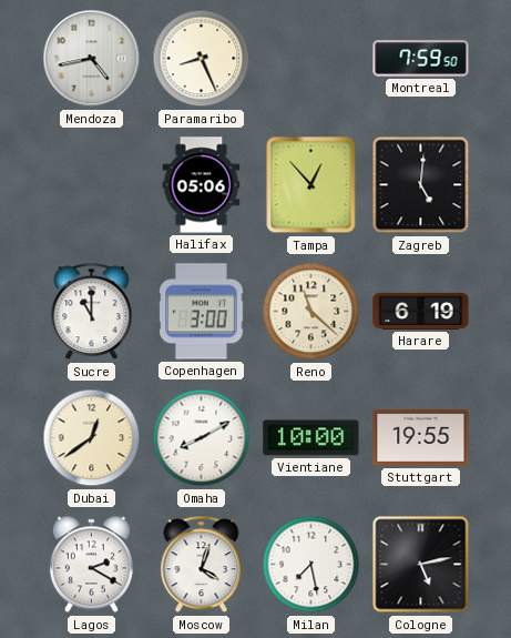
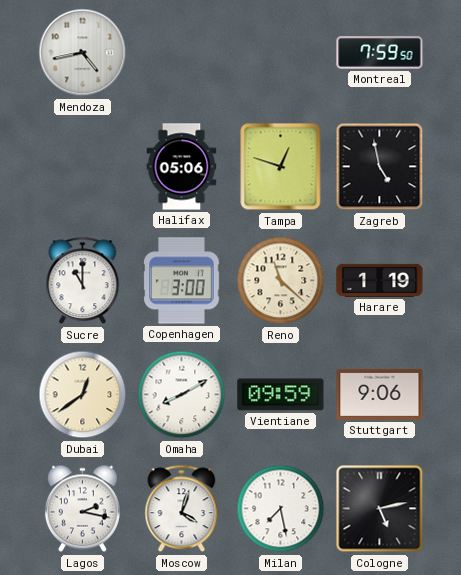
Paramaribo: 8:26 -> none (202, 59)
Tampa: 12:53 -> 12:48 (281, 167)
Zagreb: 5:01 -> 4:58 (380, 167)
Harare: 6:19 -> 1:19 (380, 280)
Vientiane: 10:00 -> 09:59 (281, 395)
Stuttgart: 19:55 -> 9:06 (380, 394)
Lagos: 2:20 -> 2:17 (82, 509)
